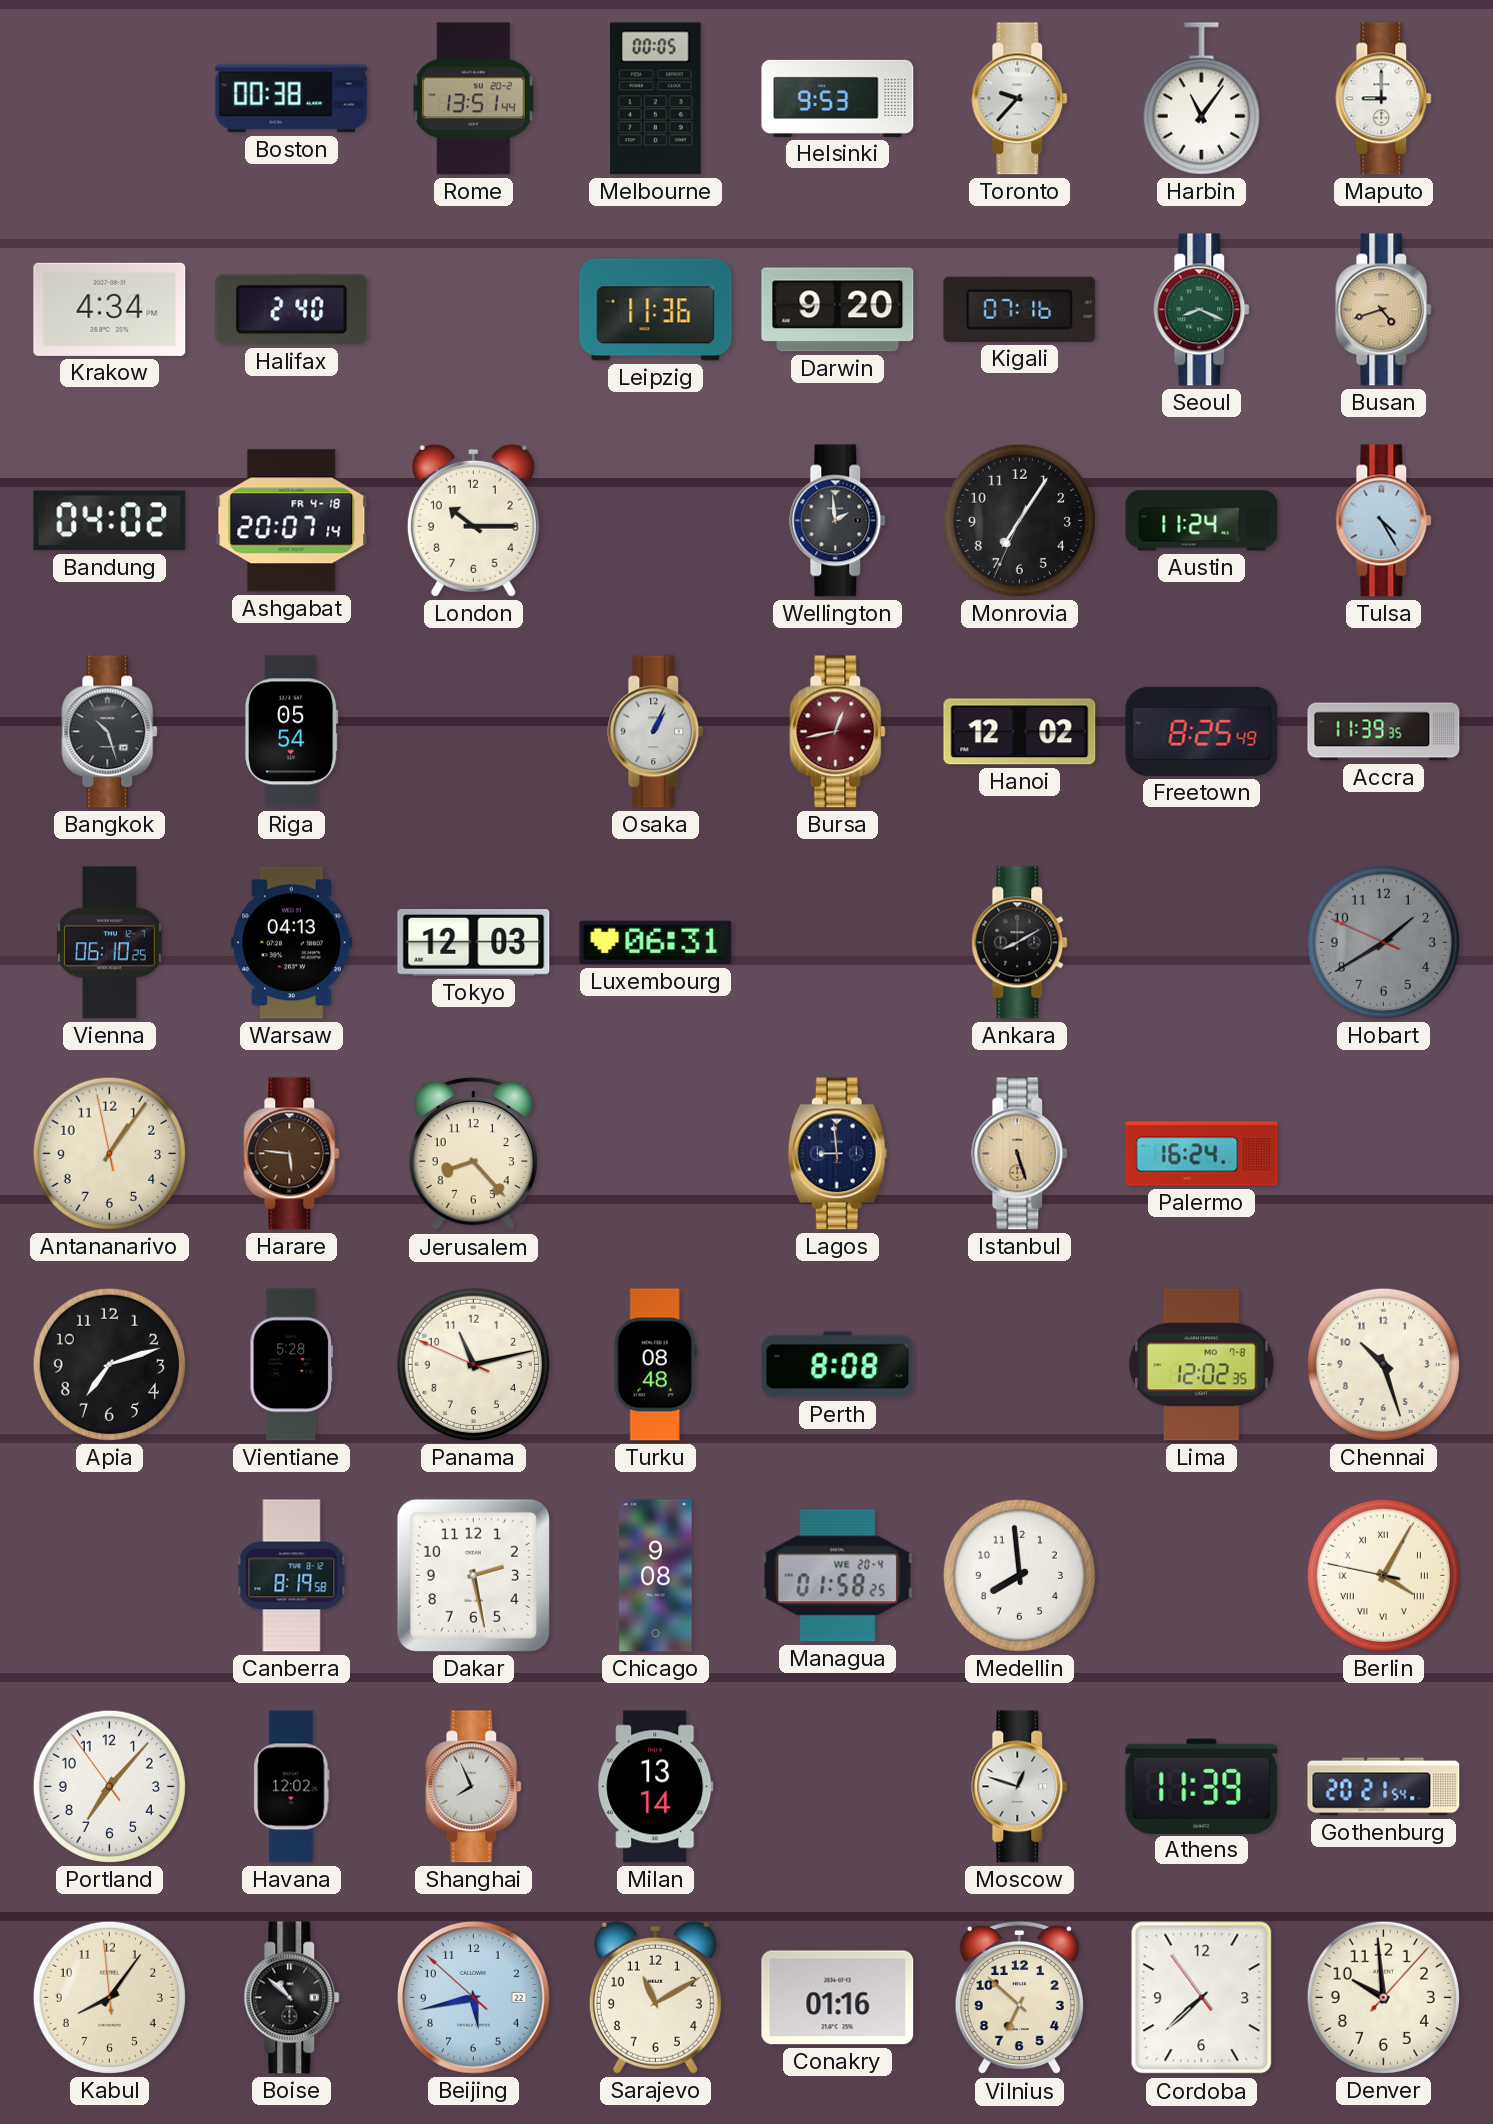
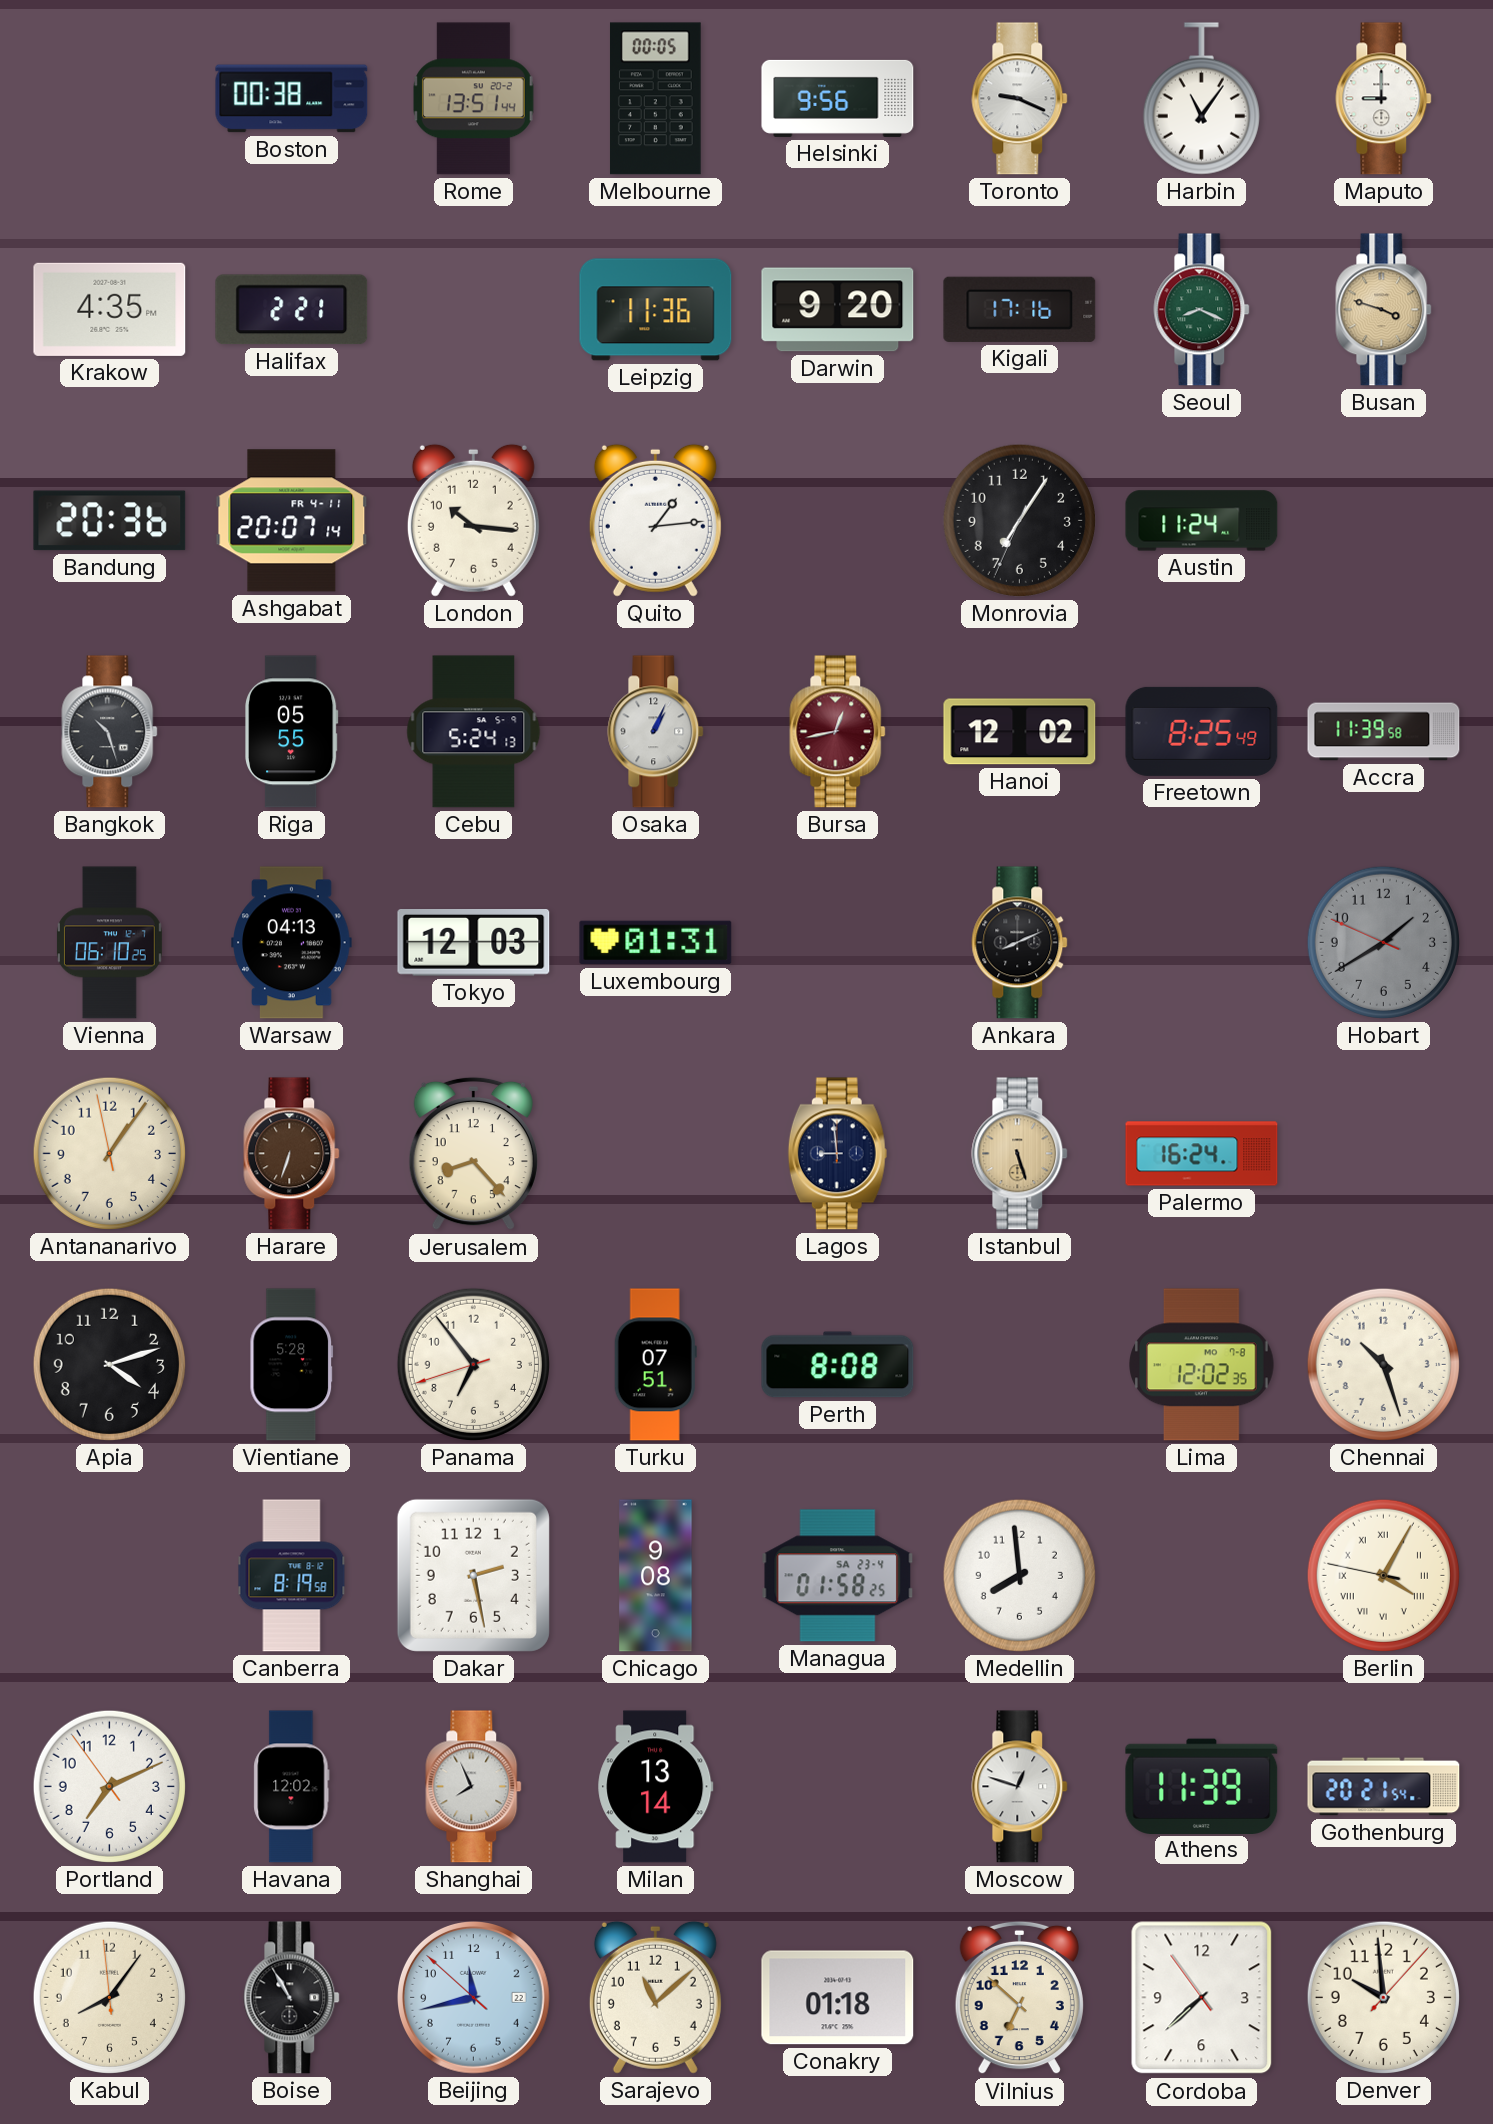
Helsinki: 9:53 -> 9:56 (838, 98)
Toronto: 9:37 -> 9:19 (1020, 99)
Krakow: 4:34 -> 4:35 (110, 309)
Halifax: 2:40 -> 2:21 (292, 310)
Kigali: 07:16 -> 17:16 (1020, 309)
Busan: 4:42 -> 3:48 (1384, 310)
Bandung: 04:02 -> 20:36 (110, 521)
Ashgabat date: FR 4-18 -> FR 4-11 (292, 521)
London: 10:15 -> 10:16 (473, 520)
Quito: none -> 1:14 (655, 520)
Wellington: 1:59 -> none (838, 521)
Tulsa: 4:25 -> none (1384, 521)
Riga: 05:54 -> 05:55 (292, 732)
Cebu: none -> 5:24 (474, 732)
Accra: 11:39:35 -> 11:39:58 (1384, 732)
Luxembourg: 06:31 -> 01:31 (656, 943)
Ankara: 8:10 -> 8:11 (1020, 943)
Harare: 5:46 -> 6:33 (292, 1154)
Apia: 7:12 -> 4:12 (109, 1364)
Panama: 11:12 -> 6:53 (473, 1364)
Turku: 08:48 -> 07:51 (655, 1365)
Managua date: WE 20-4 -> SA 23-4 (838, 1576)
Portland: 7:06 -> 7:10 (109, 1786)
Boise: 10:52 -> 10:55 (292, 1998)
Beijing: 5:42 -> 11:42 (474, 1998)
Sarajevo: 11:10 -> 11:08 (655, 1997)
Conakry: 01:16 -> 01:18 (838, 1998)
